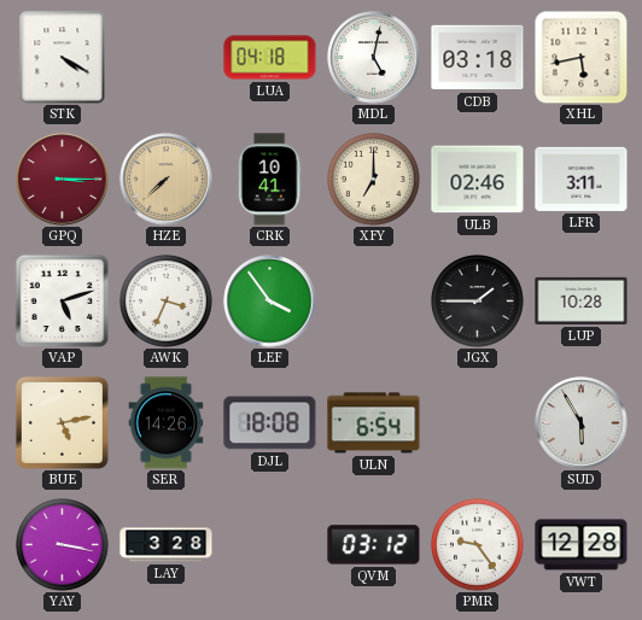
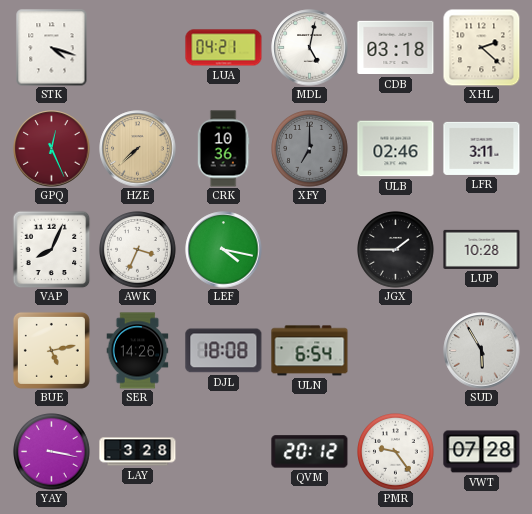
STK: 4:20 -> 4:18 (52, 48)
LUA: 04:18 -> 04:21 (224, 48)
XHL: 5:43 -> 2:22 (481, 47)
GPQ: 3:15 -> 12:26 (52, 149)
CRK: 10:41 -> 10:36 (223, 149)
XFY dial: cream -> grey (310, 149)
VAP: 5:12 -> 8:04 (51, 249)
LEF: 3:54 -> 4:17 (224, 250)
QVM: 03:12 -> 20:12 (310, 452)
VWT: 12:28 -> 07:28 (482, 452)
